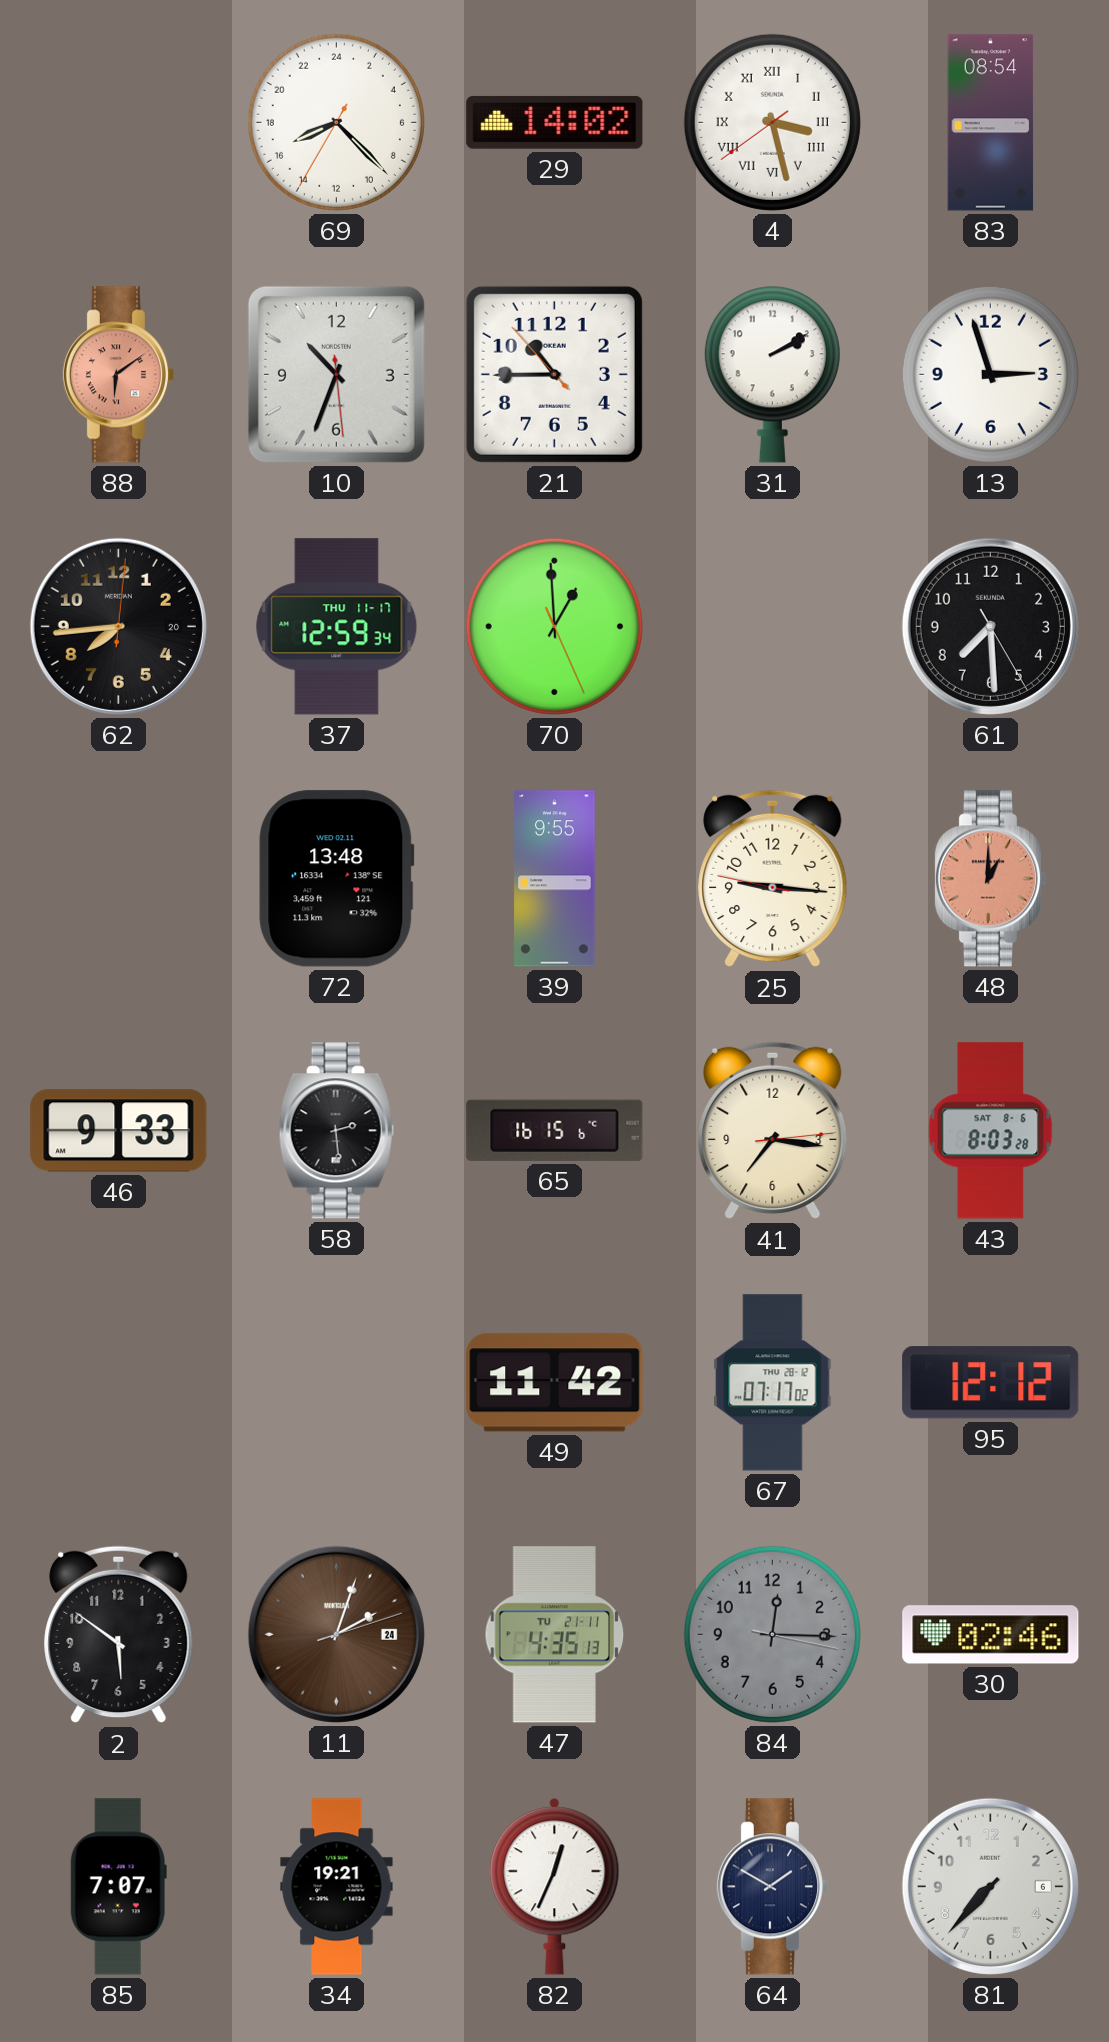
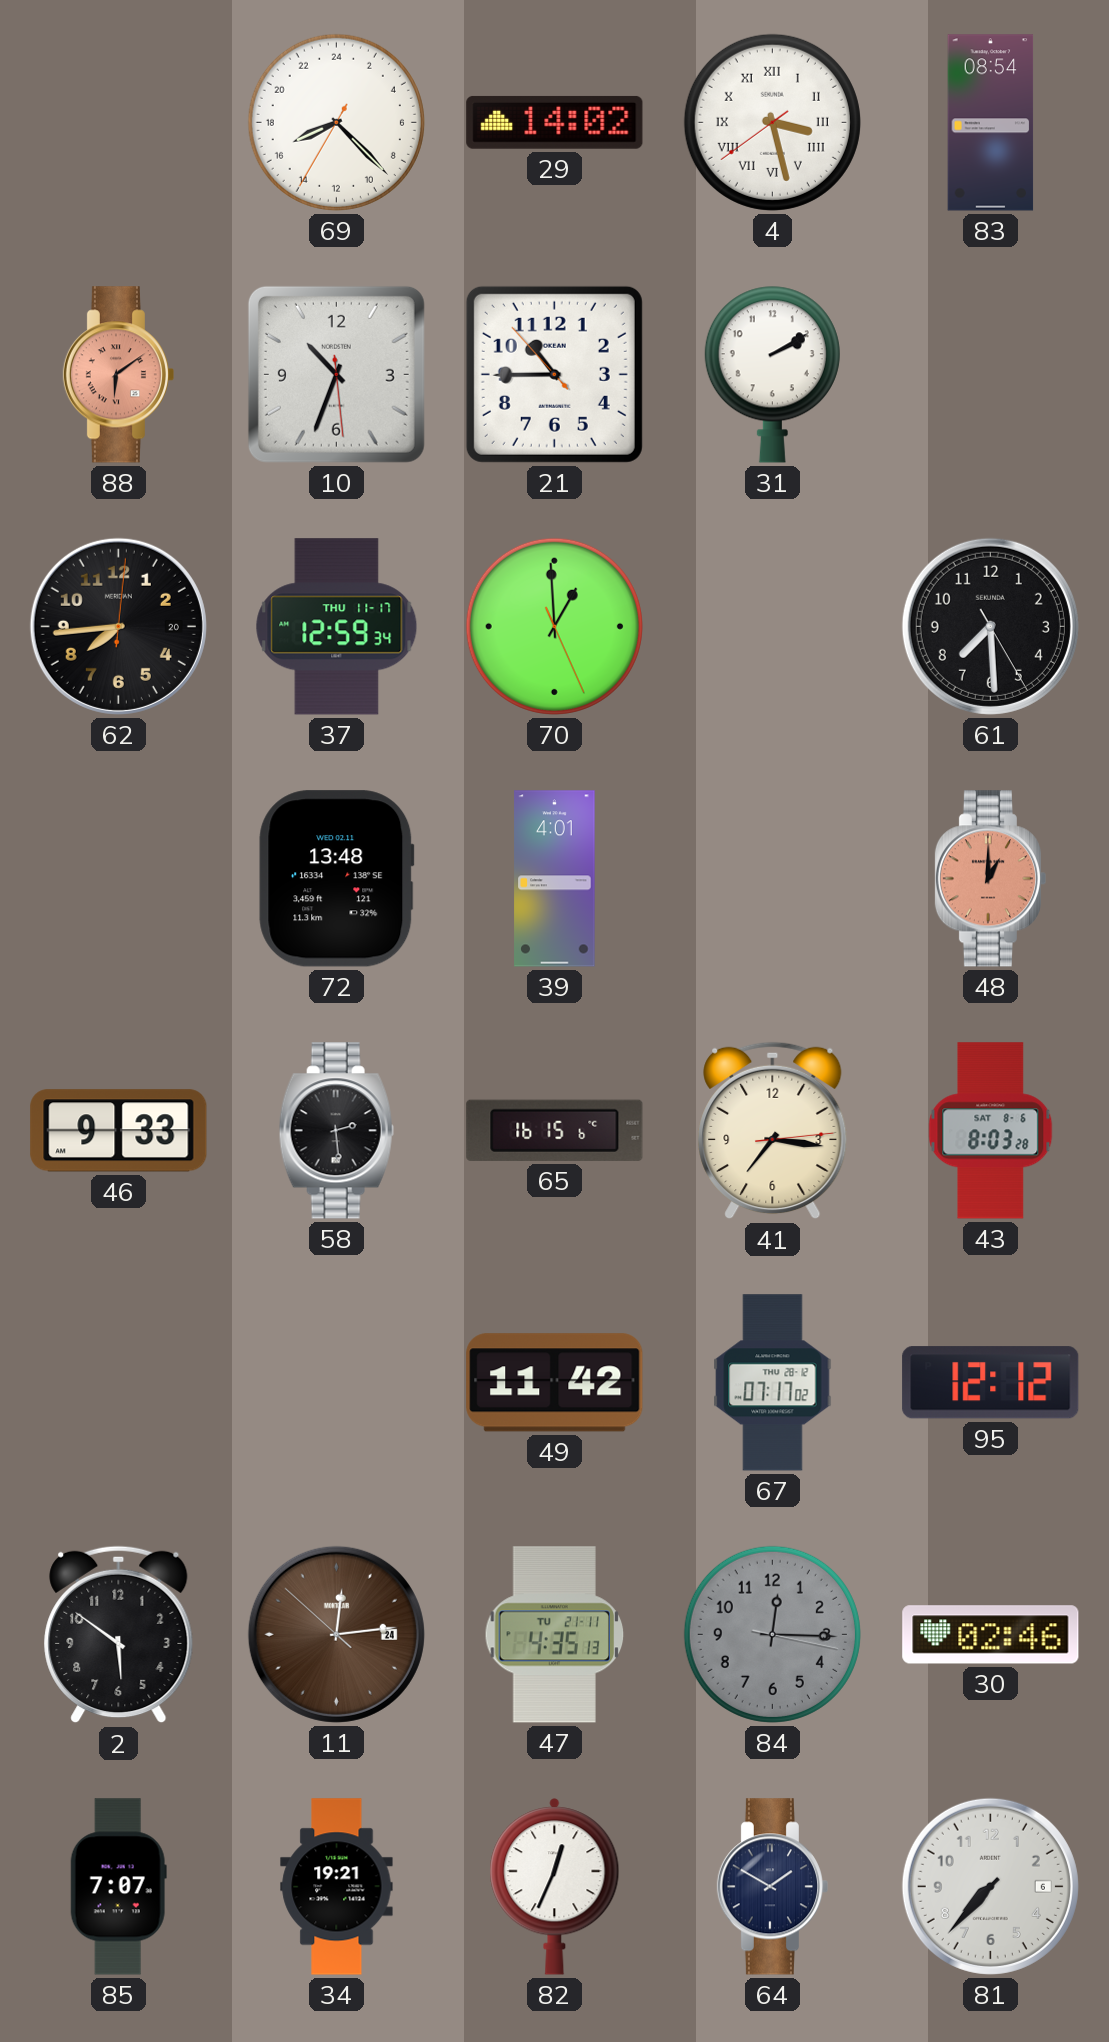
13: 2:57 -> none (990, 374)
39: 9:55 -> 4:01 (555, 879)
25: 9:15 -> none (773, 879)
11: 2:03 -> 12:13 (336, 1634)
